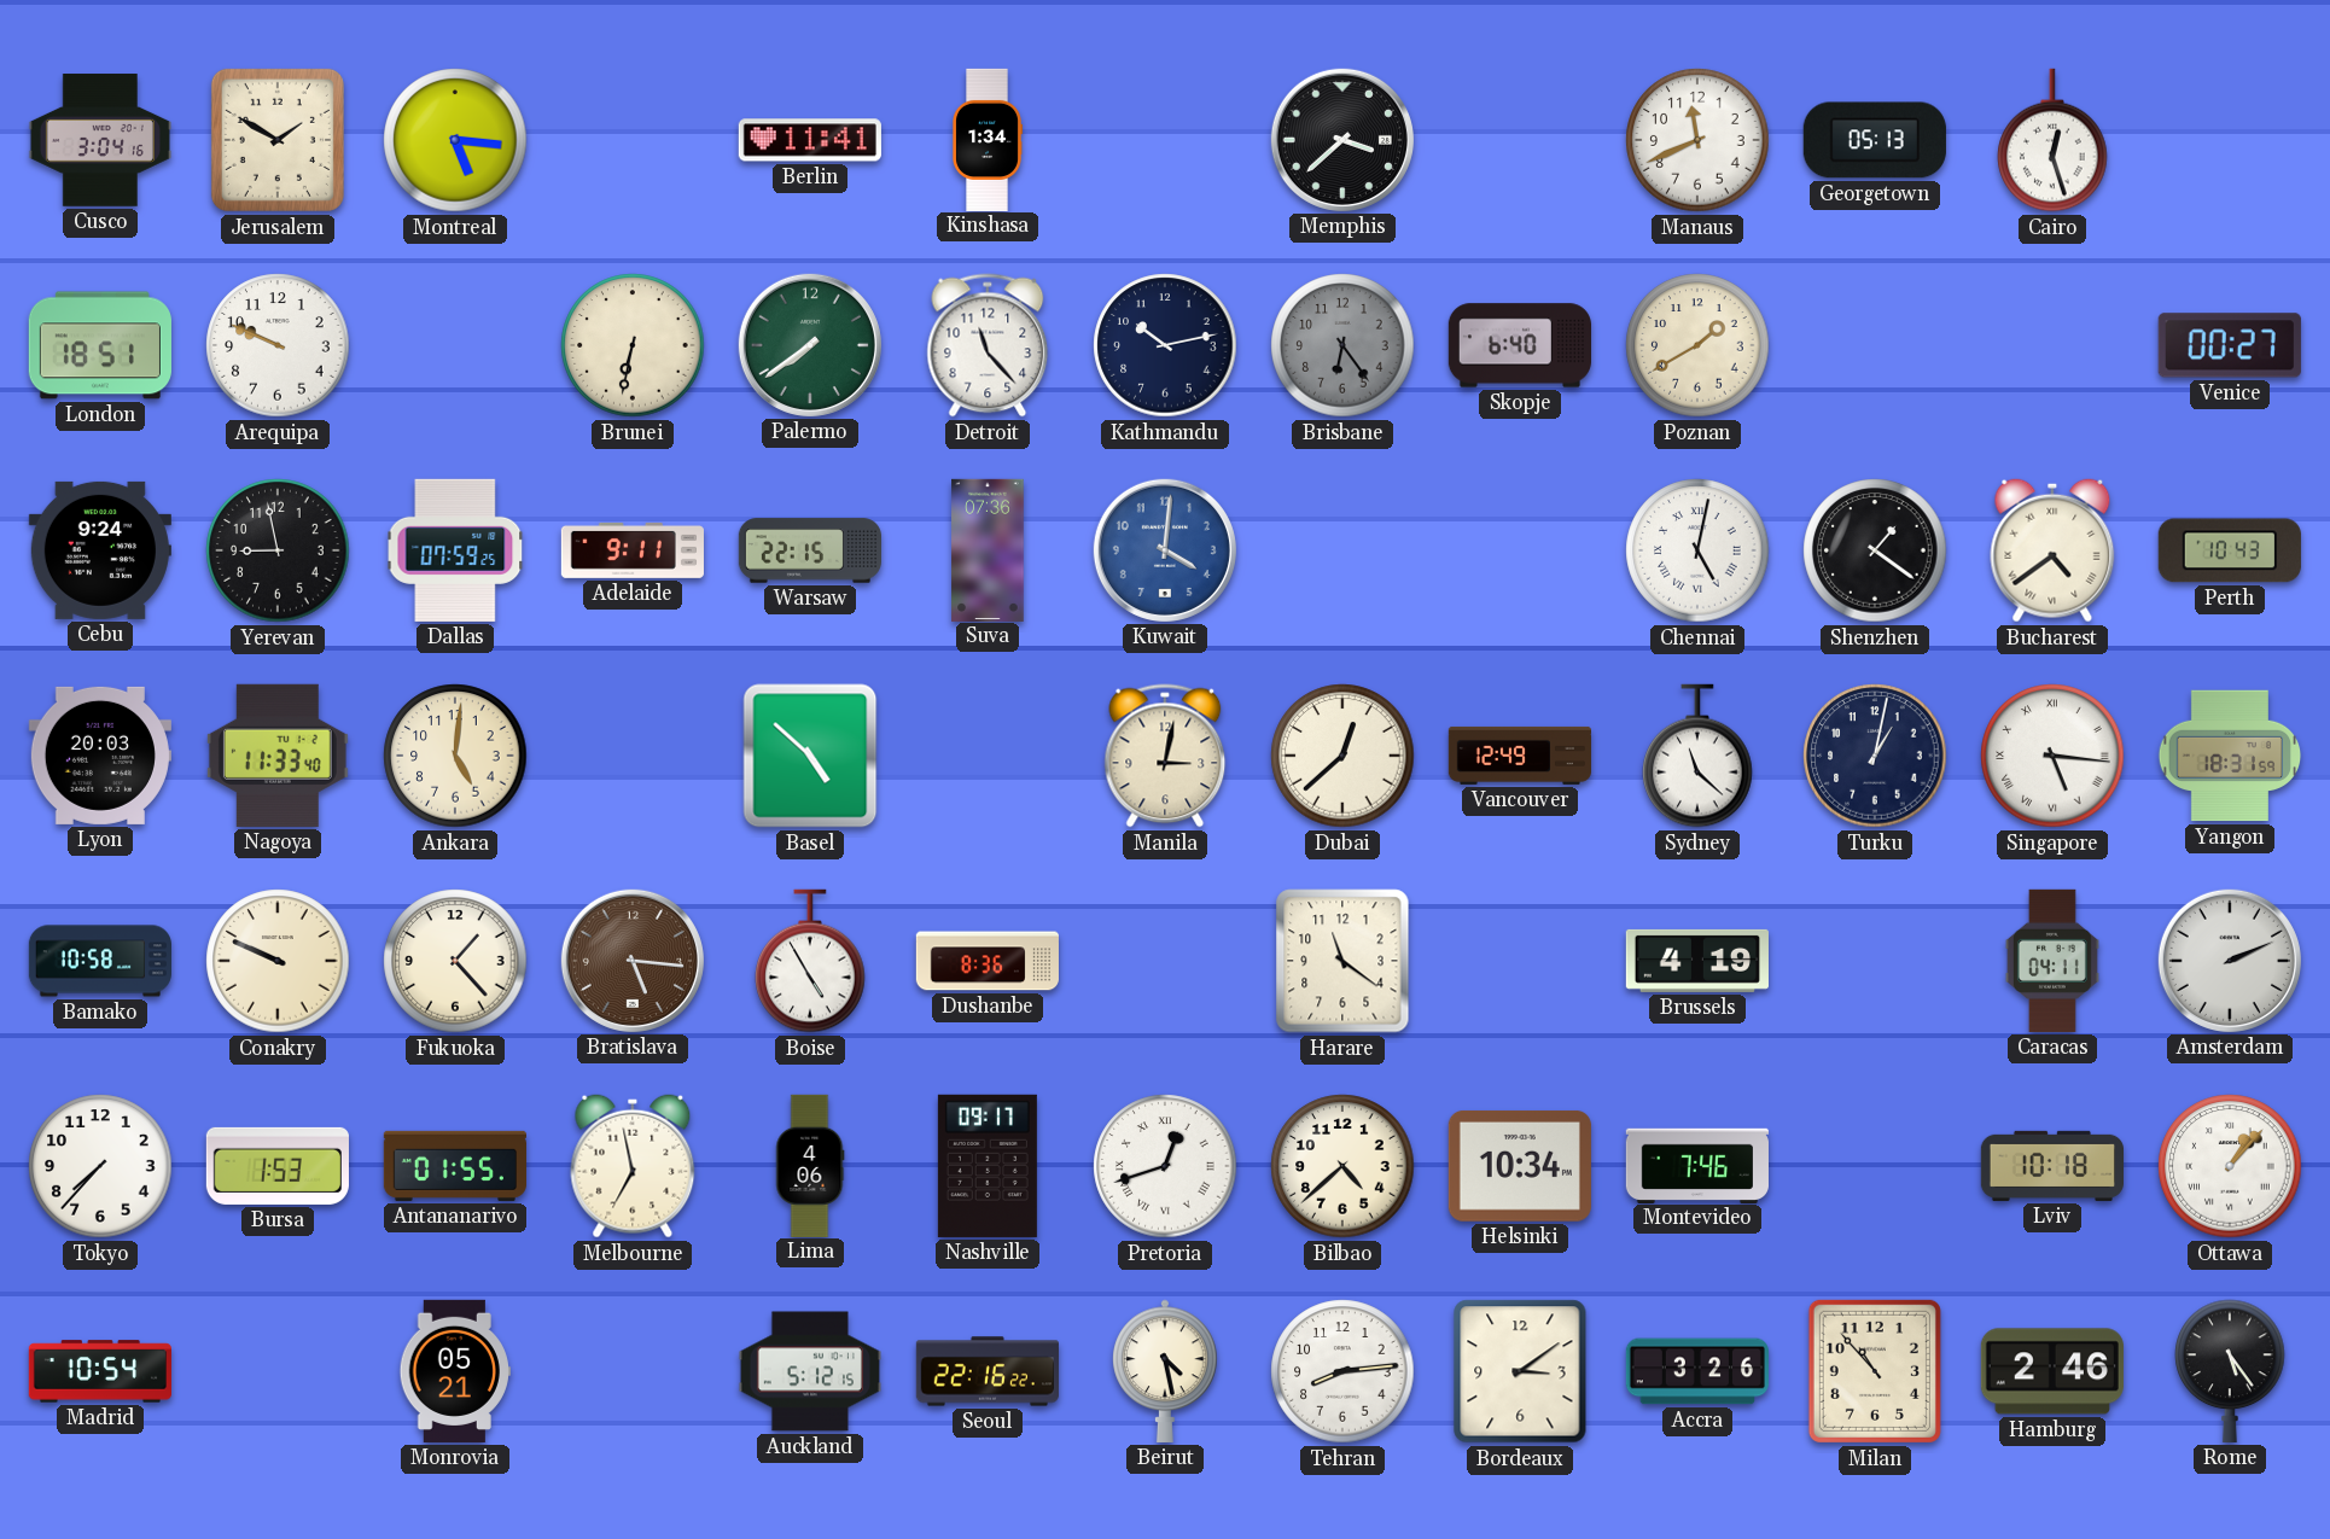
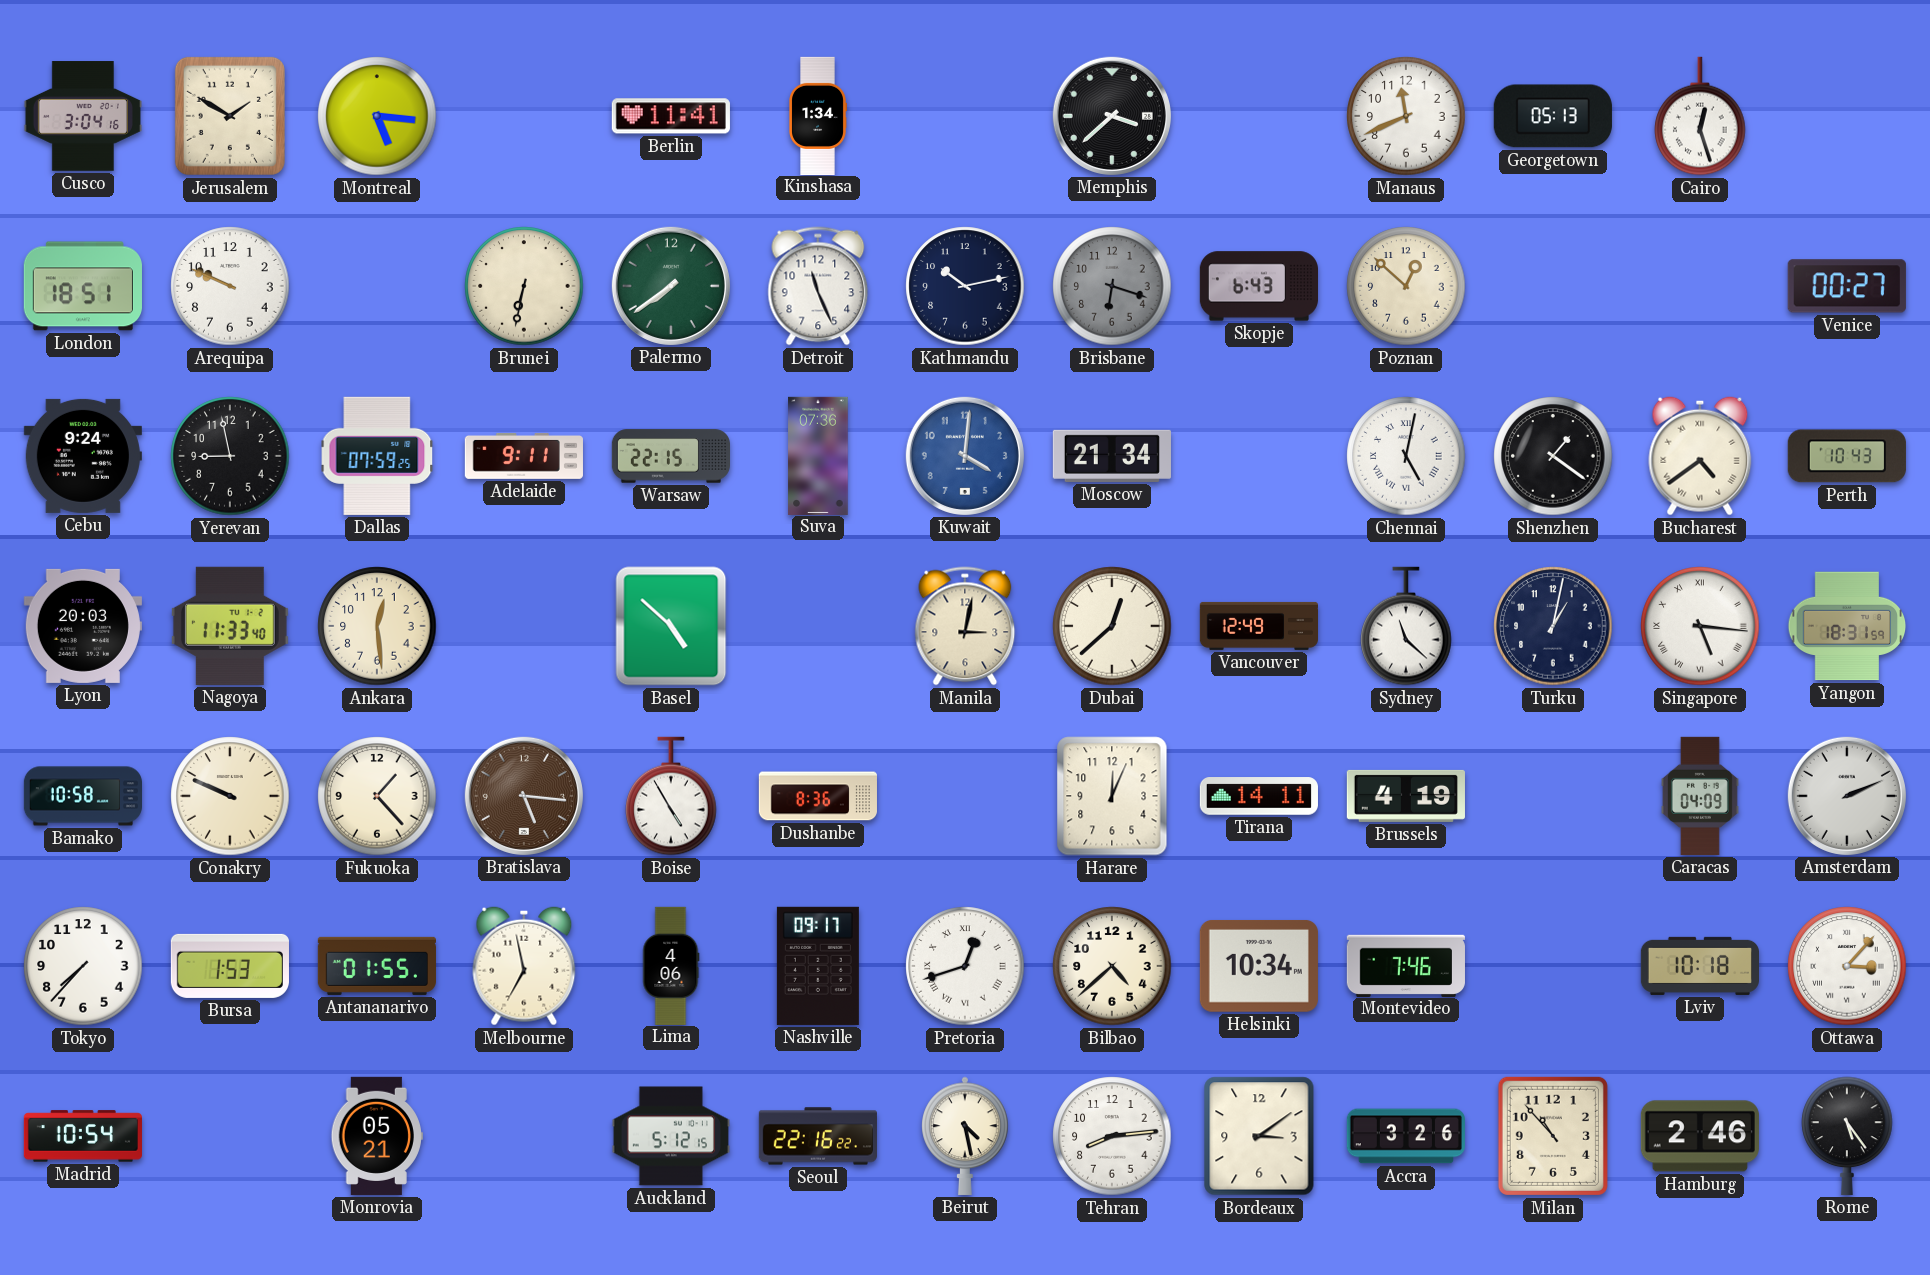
Detroit: 11:23 -> 11:26 (818, 286)
Brisbane: 6:24 -> 6:18 (1112, 286)
Skopje: 6:40 -> 6:43 (1258, 286)
Poznan: 1:40 -> 12:52 (1406, 286)
Moscow: none -> 21:34 (1112, 456)
Ankara: 5:01 -> 12:29 (377, 626)
Harare: 11:21 -> 12:04 (1112, 796)
Tirana: none -> 14:11 (1259, 796)
Caracas: 04:11 -> 04:09 (1700, 796)
Ottawa: 1:07 -> 3:07 (1847, 966)
